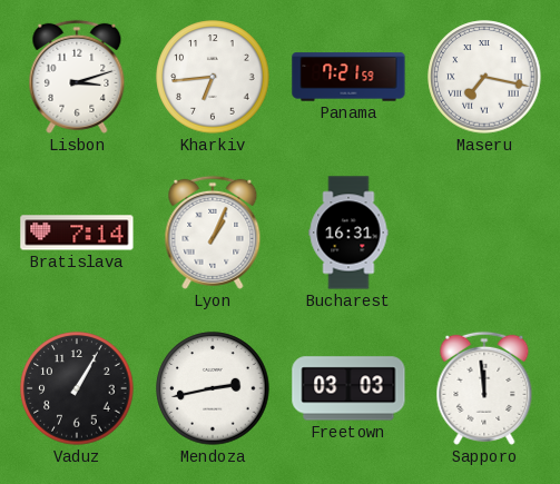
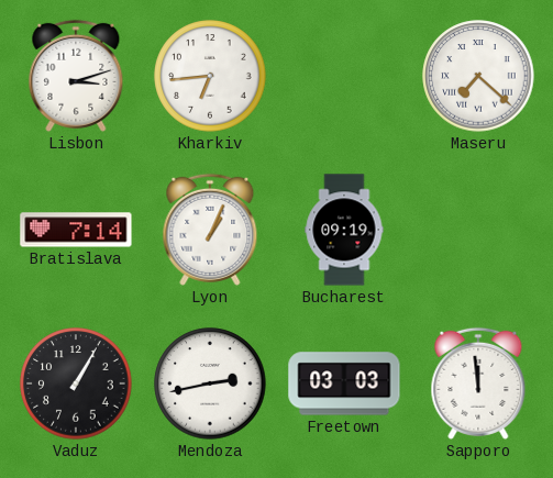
Panama: 7:21 -> none (348, 77)
Maseru: 7:17 -> 7:22 (478, 76)
Bucharest: 16:31 -> 09:19 (344, 230)
